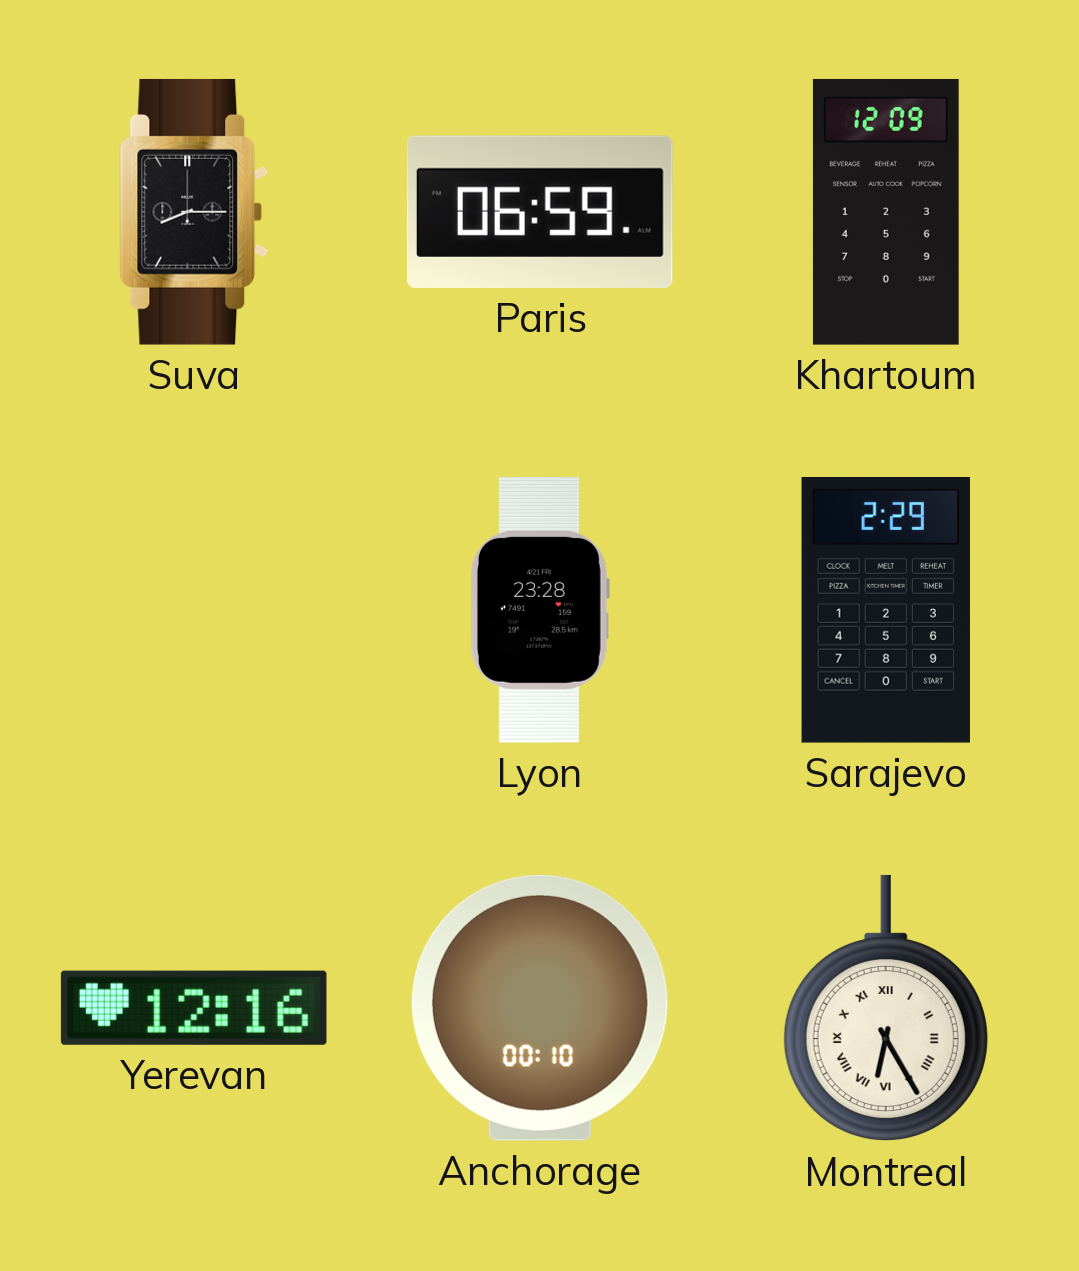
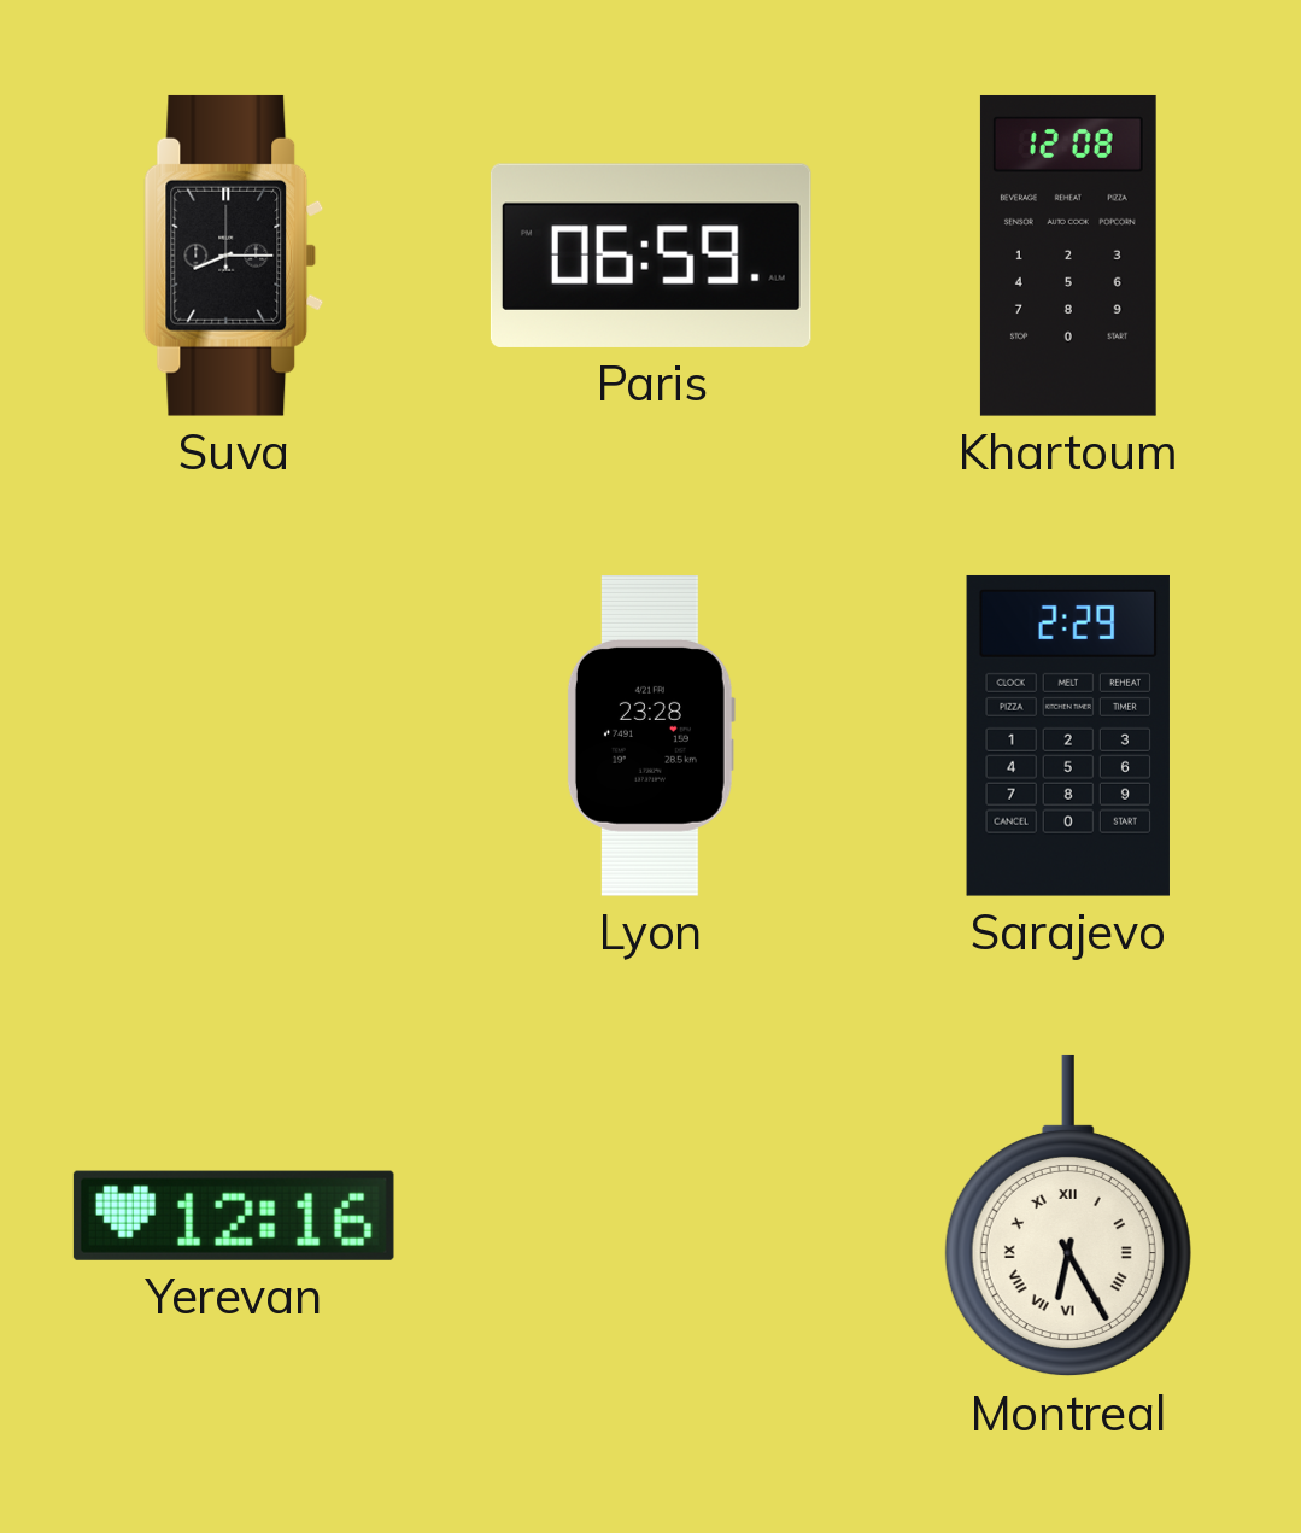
Khartoum: 12:09 -> 12:08 (1068, 256)
Anchorage: 00:10 -> none (540, 1008)
